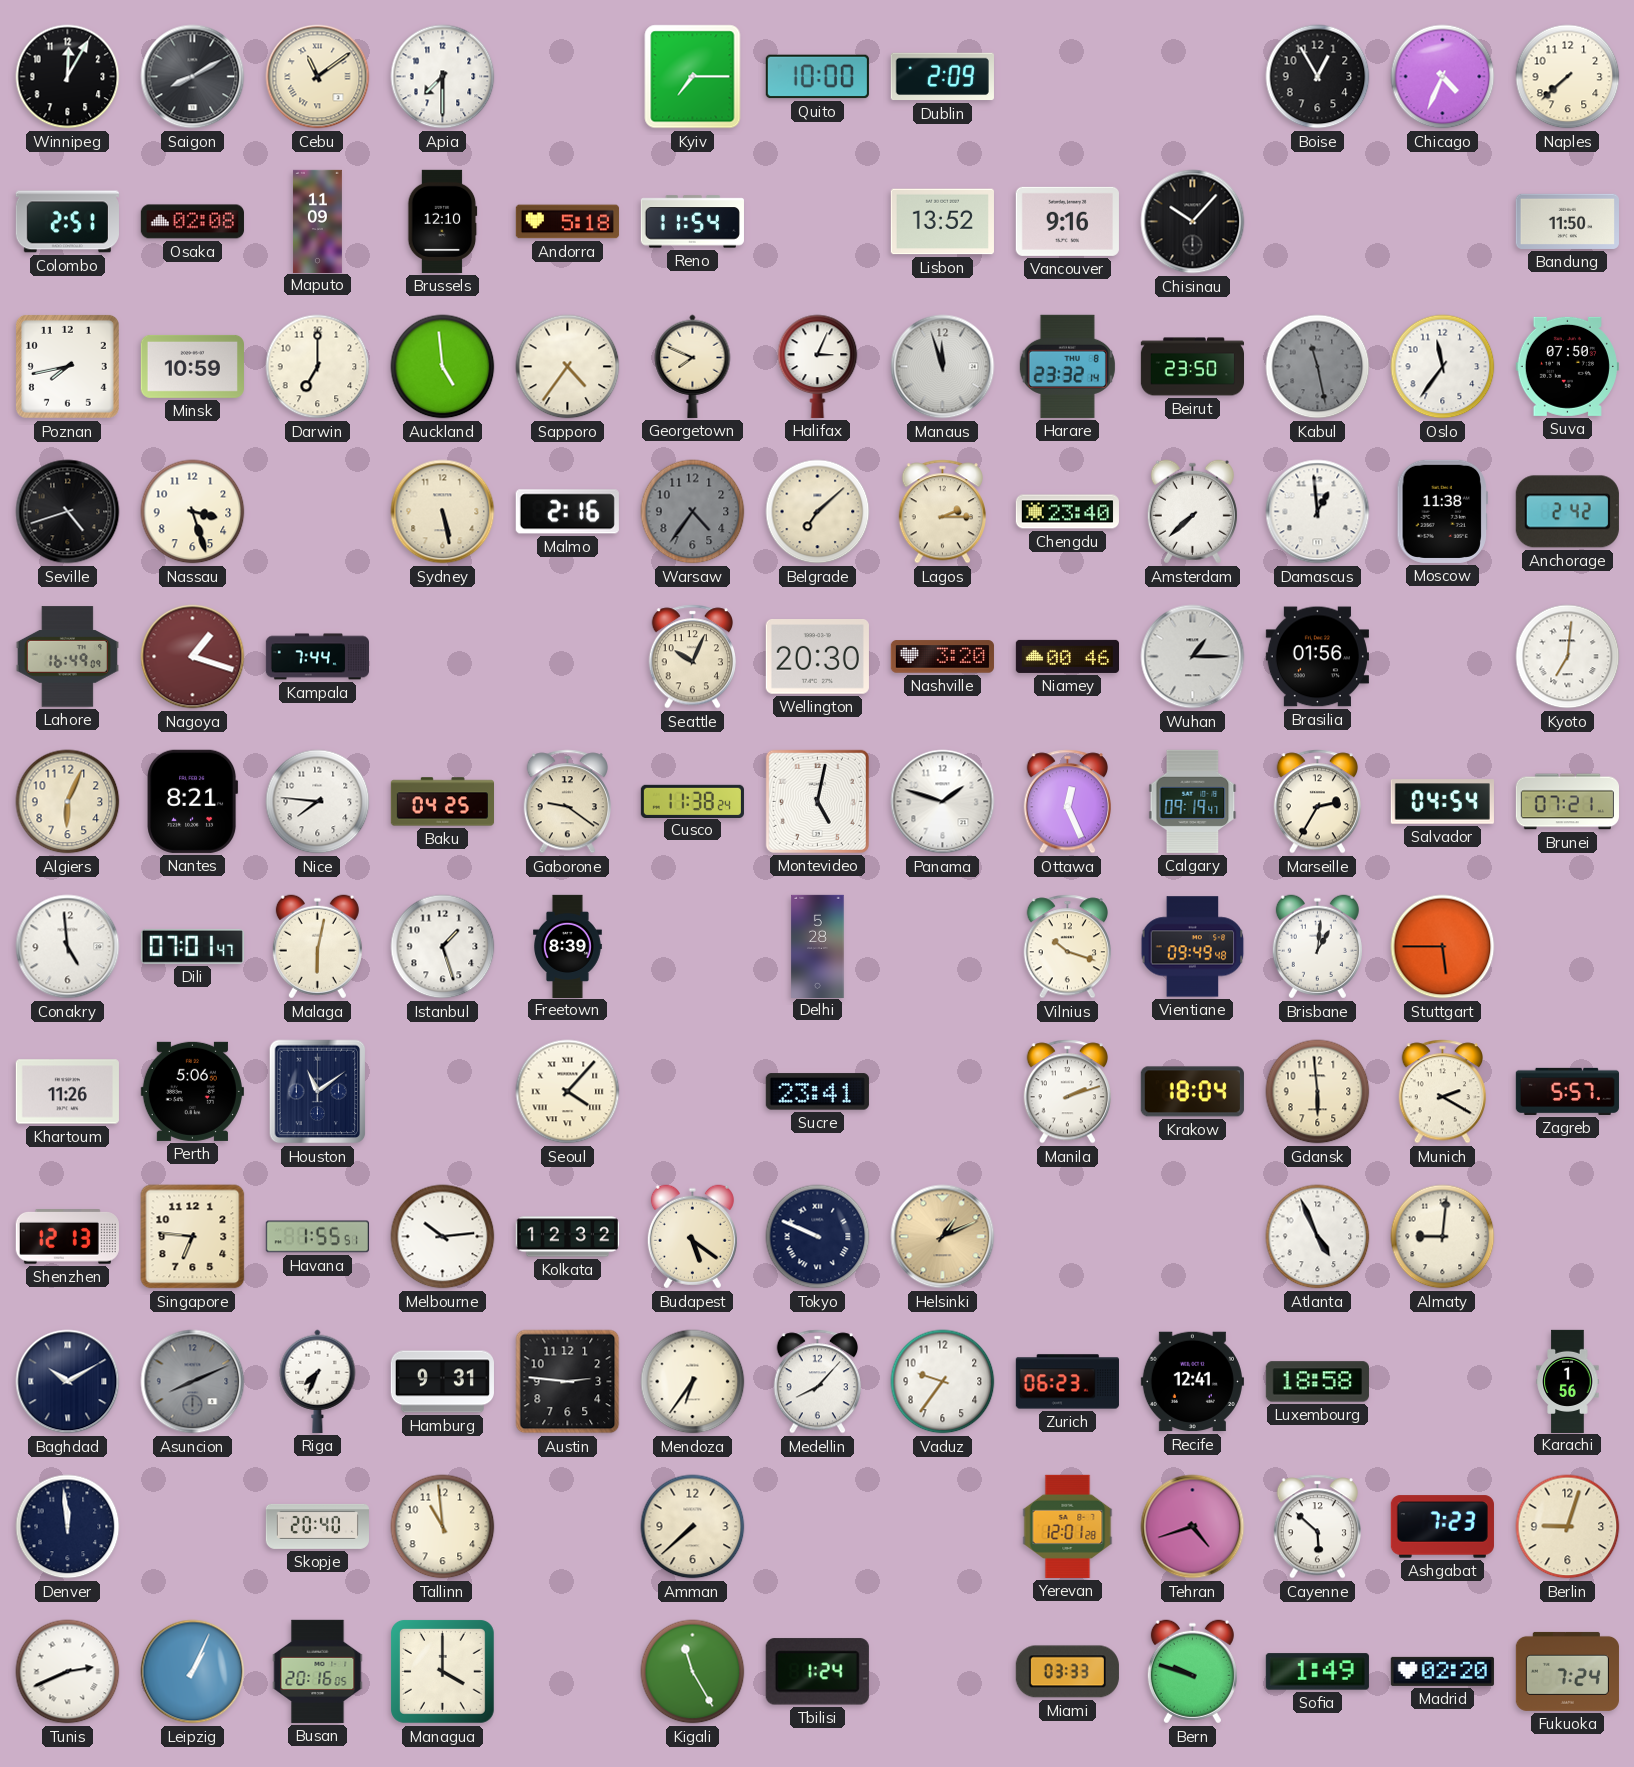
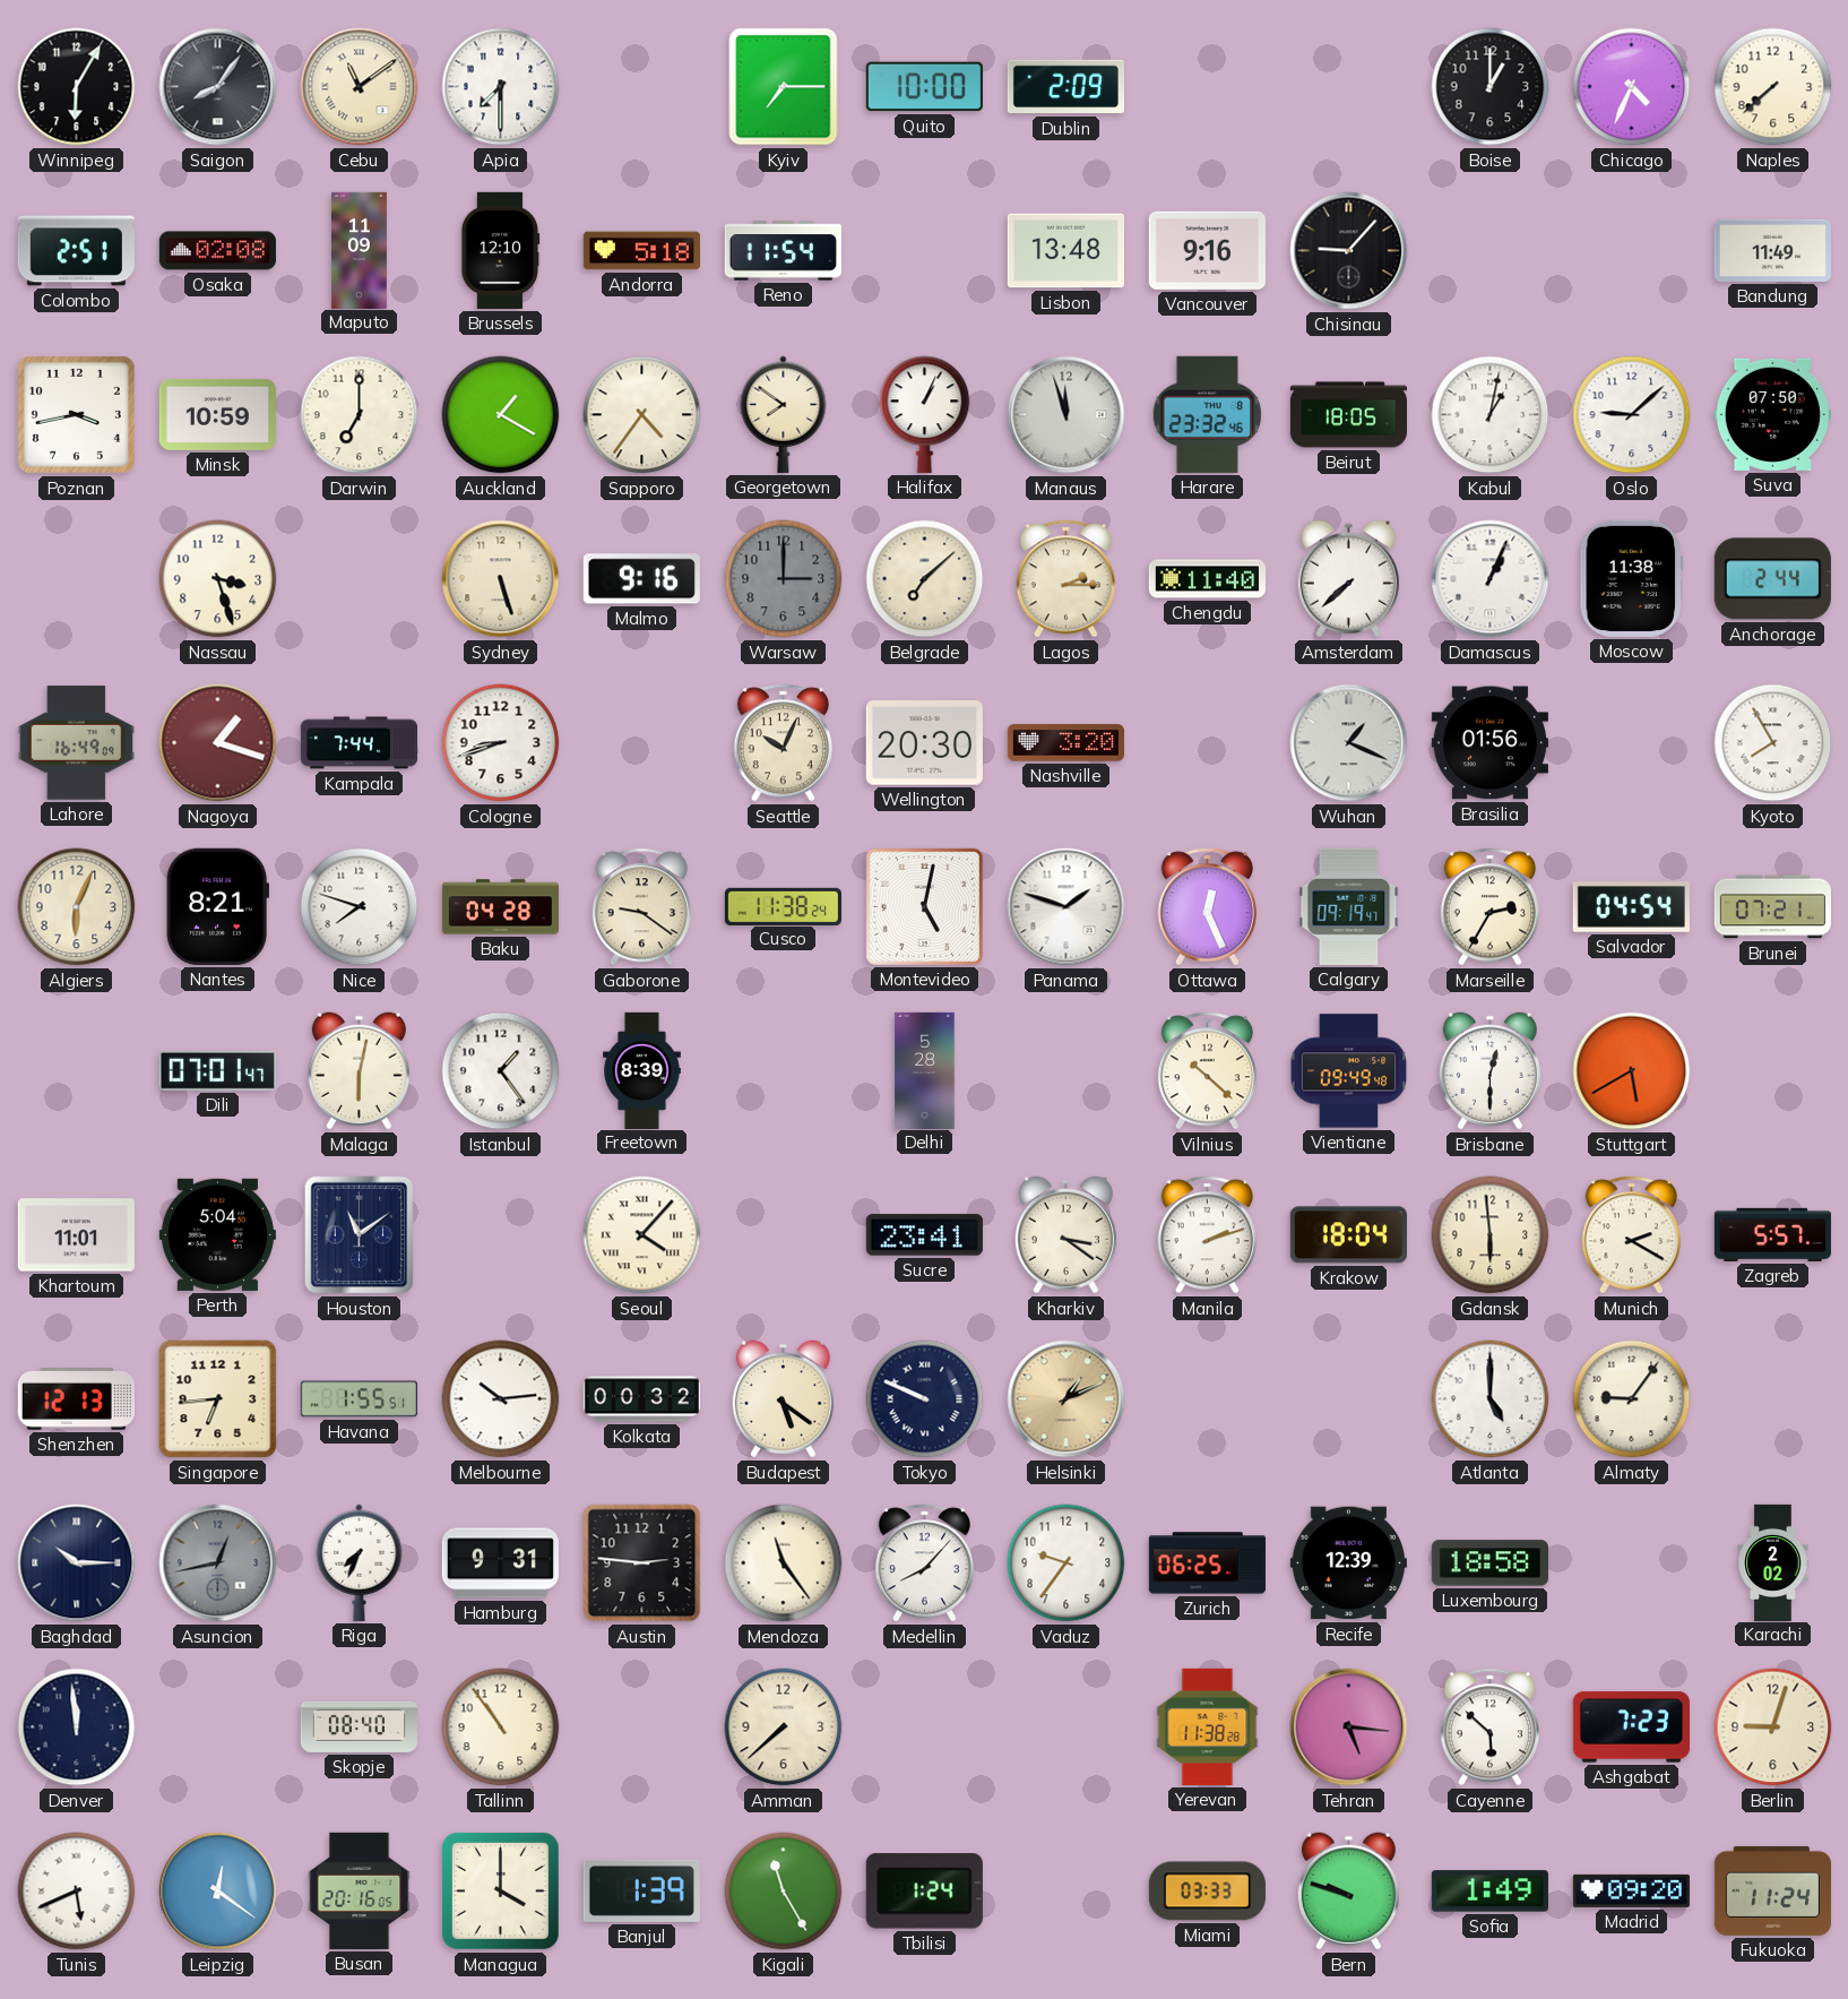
Winnipeg: 12:05 -> 6:05 (77, 87)
Saigon: 8:10 -> 8:06 (218, 87)
Boise: 12:55 -> 1:00 (1491, 87)
Lisbon: 13:52 -> 13:48 (1065, 251)
Chisinau: 10:07 -> 9:07 (1349, 251)
Bandung: 11:50 -> 11:49 (1772, 250)
Poznan: 7:43 -> 3:43 (76, 414)
Auckland: 4:59 -> 1:20 (501, 415)
Georgetown: 7:49 -> 7:51 (784, 414)
Halifax: 3:04 -> 1:04 (925, 414)
Harare: 23:32:14 -> 23:32:46 (1207, 414)
Beirut: 23:50 -> 18:05 (1348, 415)
Kabul: 11:28 -> 1:02 (1491, 415)
Kabul dial: grey -> white (1491, 415)
Oslo: 11:36 -> 9:08 (1632, 415)
Seville: 4:42 -> none (68, 512)
Sydney: 5:28 -> 5:27 (501, 579)
Malmo: 2:16 -> 9:16 (641, 579)
Warsaw: 4:36 -> 3:00 (784, 579)
Chengdu: 23:40 -> 11:40 (1207, 579)
Damascus: 12:59 -> 1:04 (1491, 579)
Anchorage: 2:42 -> 2:44 (1772, 579)
Cologne: none -> 8:42 (501, 743)
Niamey: 00:46 -> none (1067, 656)
Wuhan: 1:15 -> 1:19 (1349, 743)
Kyoto: 7:01 -> 7:55 (1773, 743)
Nice: 7:46 -> 7:48 (360, 907)
Baku: 04:25 -> 04:28 (500, 907)
Conakry: 4:59 -> none (68, 947)
Istanbul: 1:27 -> 1:24 (501, 1071)
Vilnius: 10:18 -> 10:22 (1207, 1071)
Brisbane: 1:01 -> 12:30 (1489, 1071)
Stuttgart: 5:45 -> 5:40 (1632, 1071)
Khartoum: 11:26 -> 11:01 (76, 1235)
Perth: 5:06 -> 5:04 (217, 1234)
Kharkiv: none -> 3:21 (1065, 1235)
Singapore: 6:46 -> 6:44 (218, 1399)
Kolkata: 12:32 -> 00:32 (641, 1399)
Atlanta: 4:56 -> 5:00 (1491, 1399)
Almaty: 9:01 -> 9:06 (1632, 1399)
Baghdad: 10:10 -> 10:15 (77, 1563)
Asuncion: 8:11 -> 12:43 (218, 1563)
Mendoza: 6:36 -> 11:24 (784, 1563)
Zurich: 06:23 -> 06:25 (1207, 1563)
Recife: 12:41 -> 12:39 (1348, 1563)
Karachi: 1:56 -> 2:02 (1773, 1562)
Skopje: 20:40 -> 08:40 (359, 1726)
Tallinn: 10:59 -> 10:54 (501, 1727)
Yerevan: 12:01 -> 11:38 (1208, 1726)
Tehran: 4:42 -> 5:16 (1349, 1727)
Tunis: 2:41 -> 5:41 (77, 1892)
Leipzig: 1:04 -> 12:21 (218, 1892)
Banjul: none -> 1:39 (641, 1890)
Madrid: 02:20 -> 09:20 (1631, 1890)
Fukuoka: 7:24 -> 11:24 (1772, 1890)
